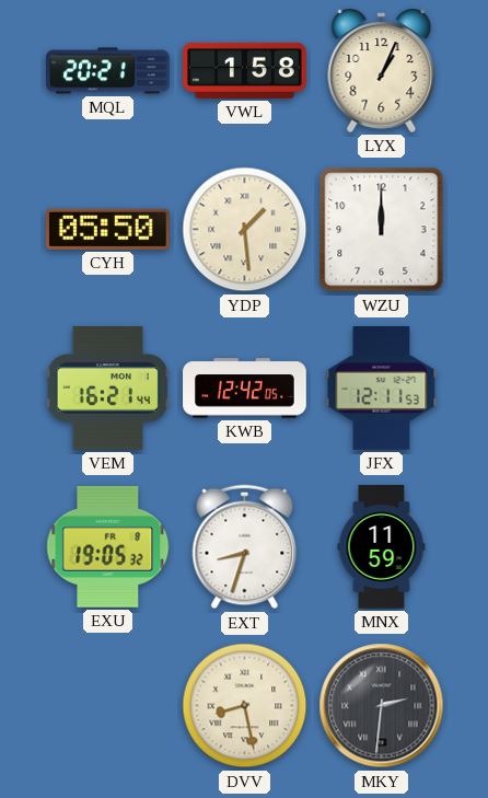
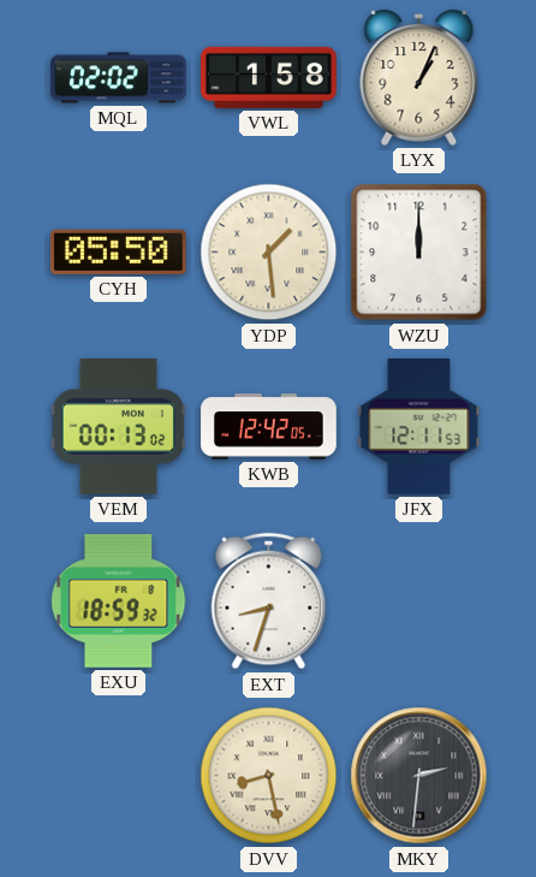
MQL: 20:21 -> 02:02 (119, 78)
VEM: 16:21 -> 00:13 (118, 427)
EXU: 19:05 -> 18:59 (119, 600)
MNX: 11:59 -> none (382, 547)
